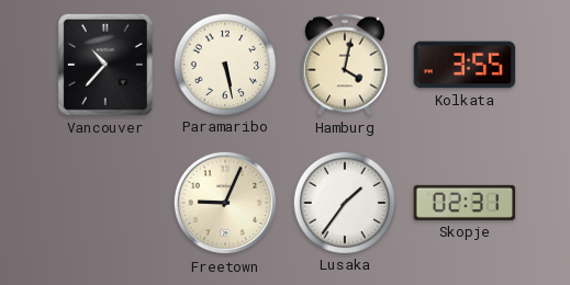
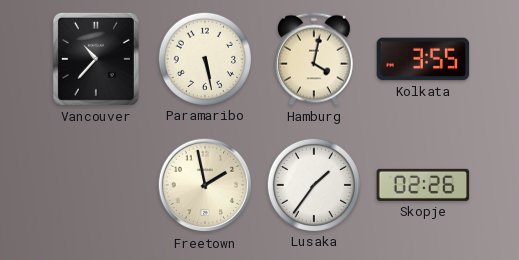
Freetown: 9:04 -> 1:58 (205, 185)
Skopje: 02:31 -> 02:26 (423, 185)
